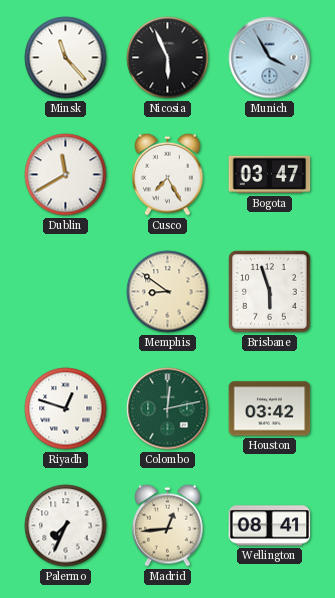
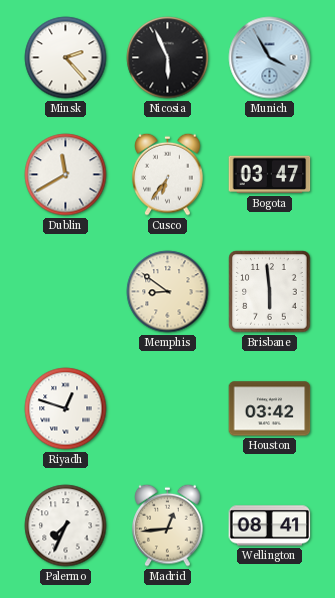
Minsk: 11:23 -> 2:23 (66, 58)
Cusco: 7:25 -> 6:36 (168, 174)
Brisbane: 5:57 -> 5:59 (270, 292)
Colombo: 12:13 -> none (168, 409)
